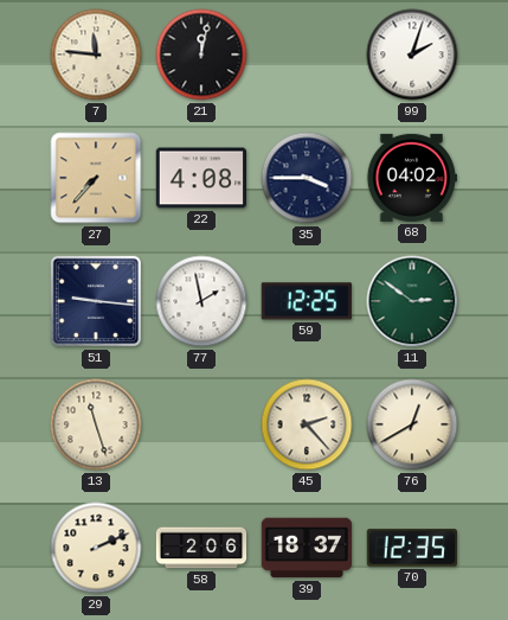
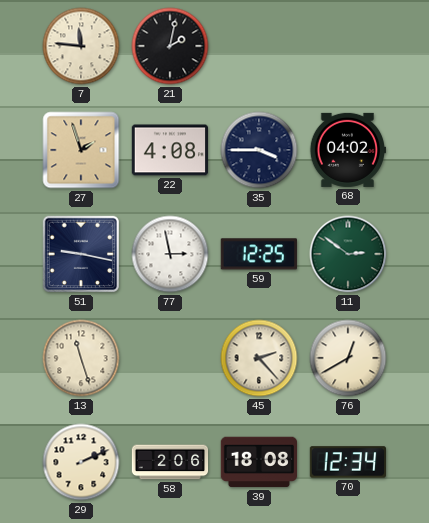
21: 12:02 -> 2:02 (170, 46)
99: 2:03 -> none (412, 55)
27: 7:37 -> 1:57 (81, 150)
51: 9:16 -> 9:17 (81, 254)
77: 1:58 -> 2:58 (170, 254)
39: 18:37 -> 18:08 (258, 462)
70: 12:35 -> 12:34 (348, 462)
